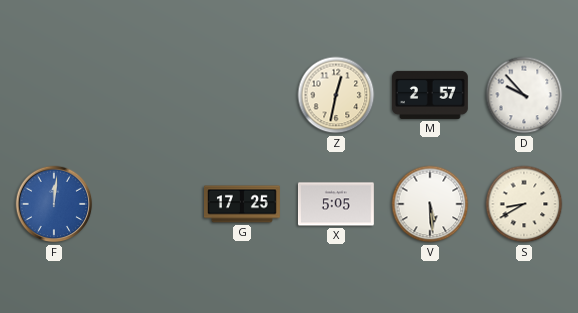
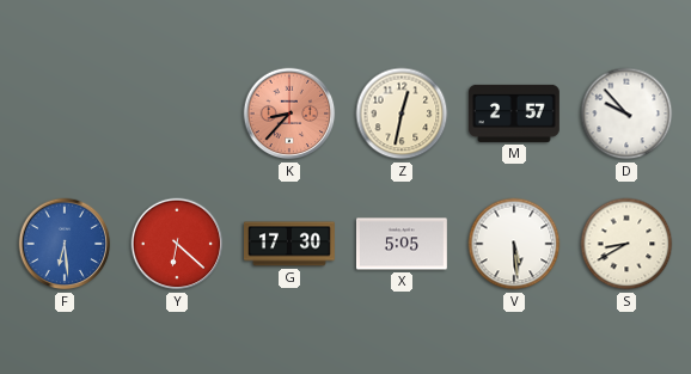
K: none -> 8:37 (289, 114)
F: 12:01 -> 6:29 (65, 244)
Y: none -> 6:22 (177, 244)
G: 17:25 -> 17:30 (291, 244)
